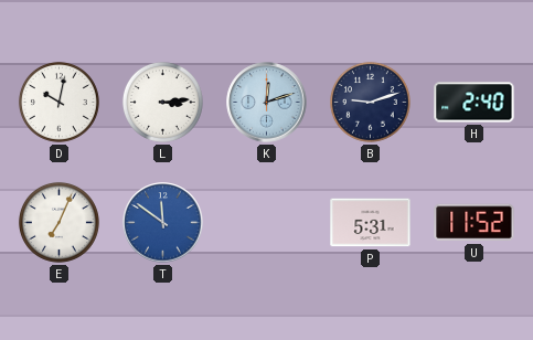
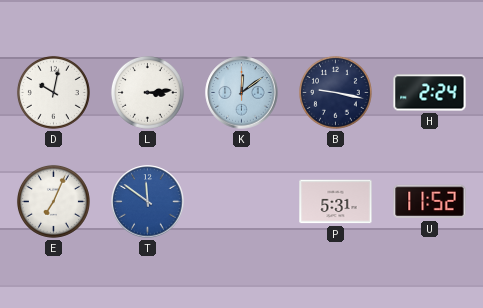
K: 12:12 -> 12:09 (242, 93)
B: 9:12 -> 9:17 (335, 92)
H: 2:40 -> 2:24 (430, 93)
